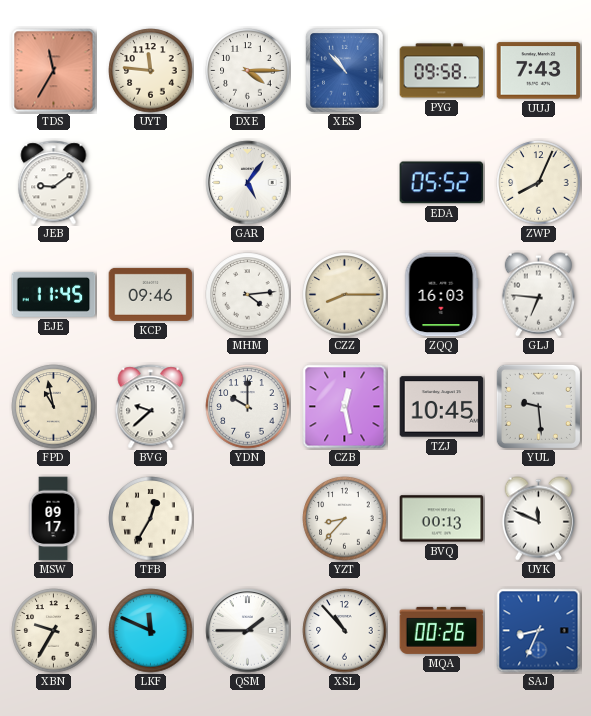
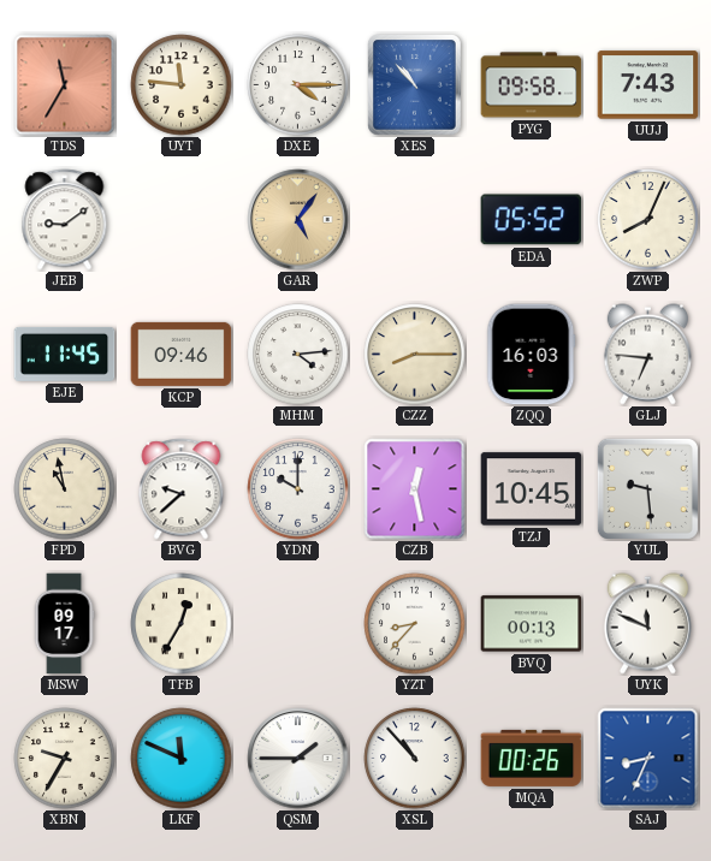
GAR dial: white -> champagne (298, 220)
